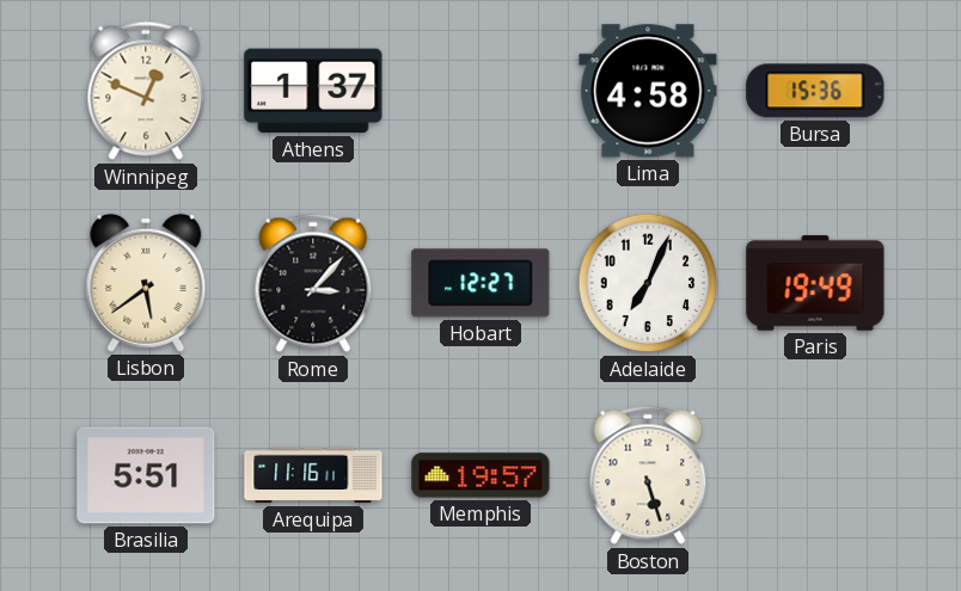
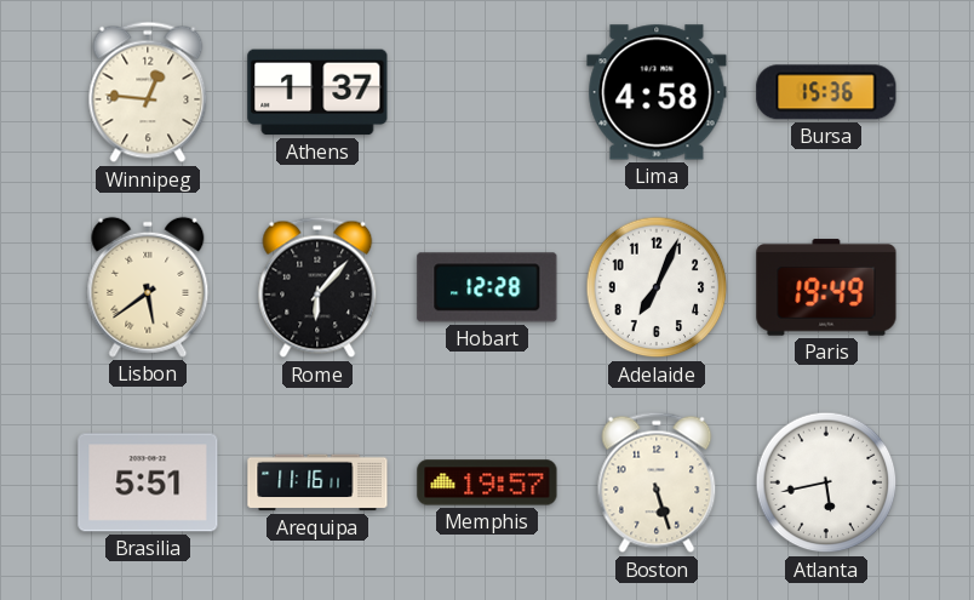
Winnipeg: 12:49 -> 12:46 (148, 92)
Rome: 3:07 -> 6:07 (317, 287)
Hobart: 12:27 -> 12:28 (487, 287)
Atlanta: none -> 5:43 (826, 482)
